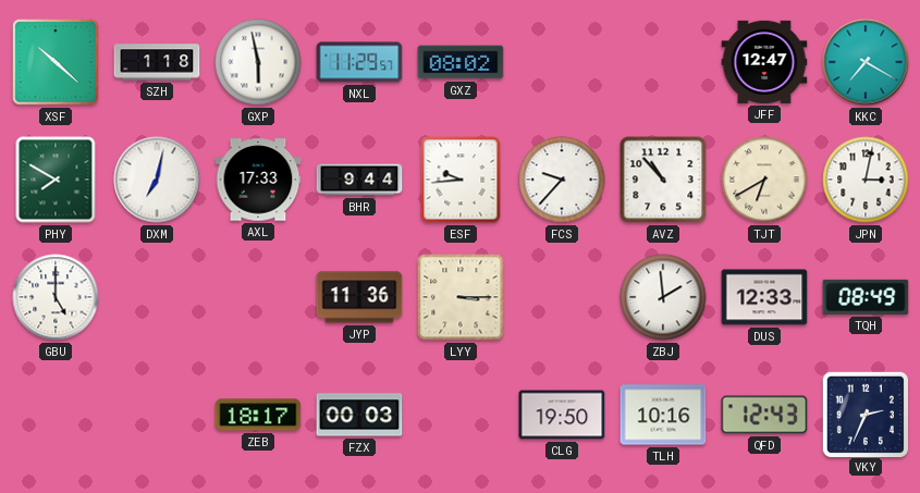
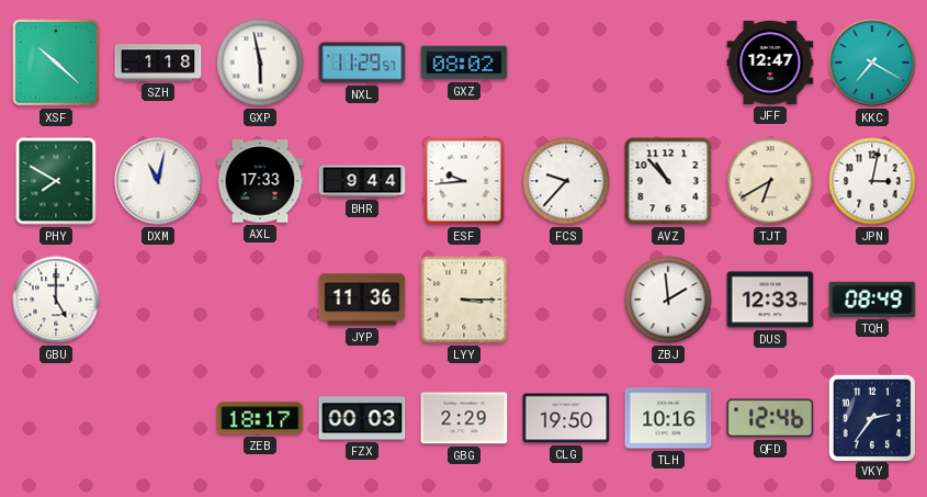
DXM: 7:02 -> 11:02 (158, 181)
GBG: none -> 2:29 (464, 418)
QFD: 12:43 -> 12:46 (770, 418)
VKY: 2:34 -> 2:36 (871, 417)
